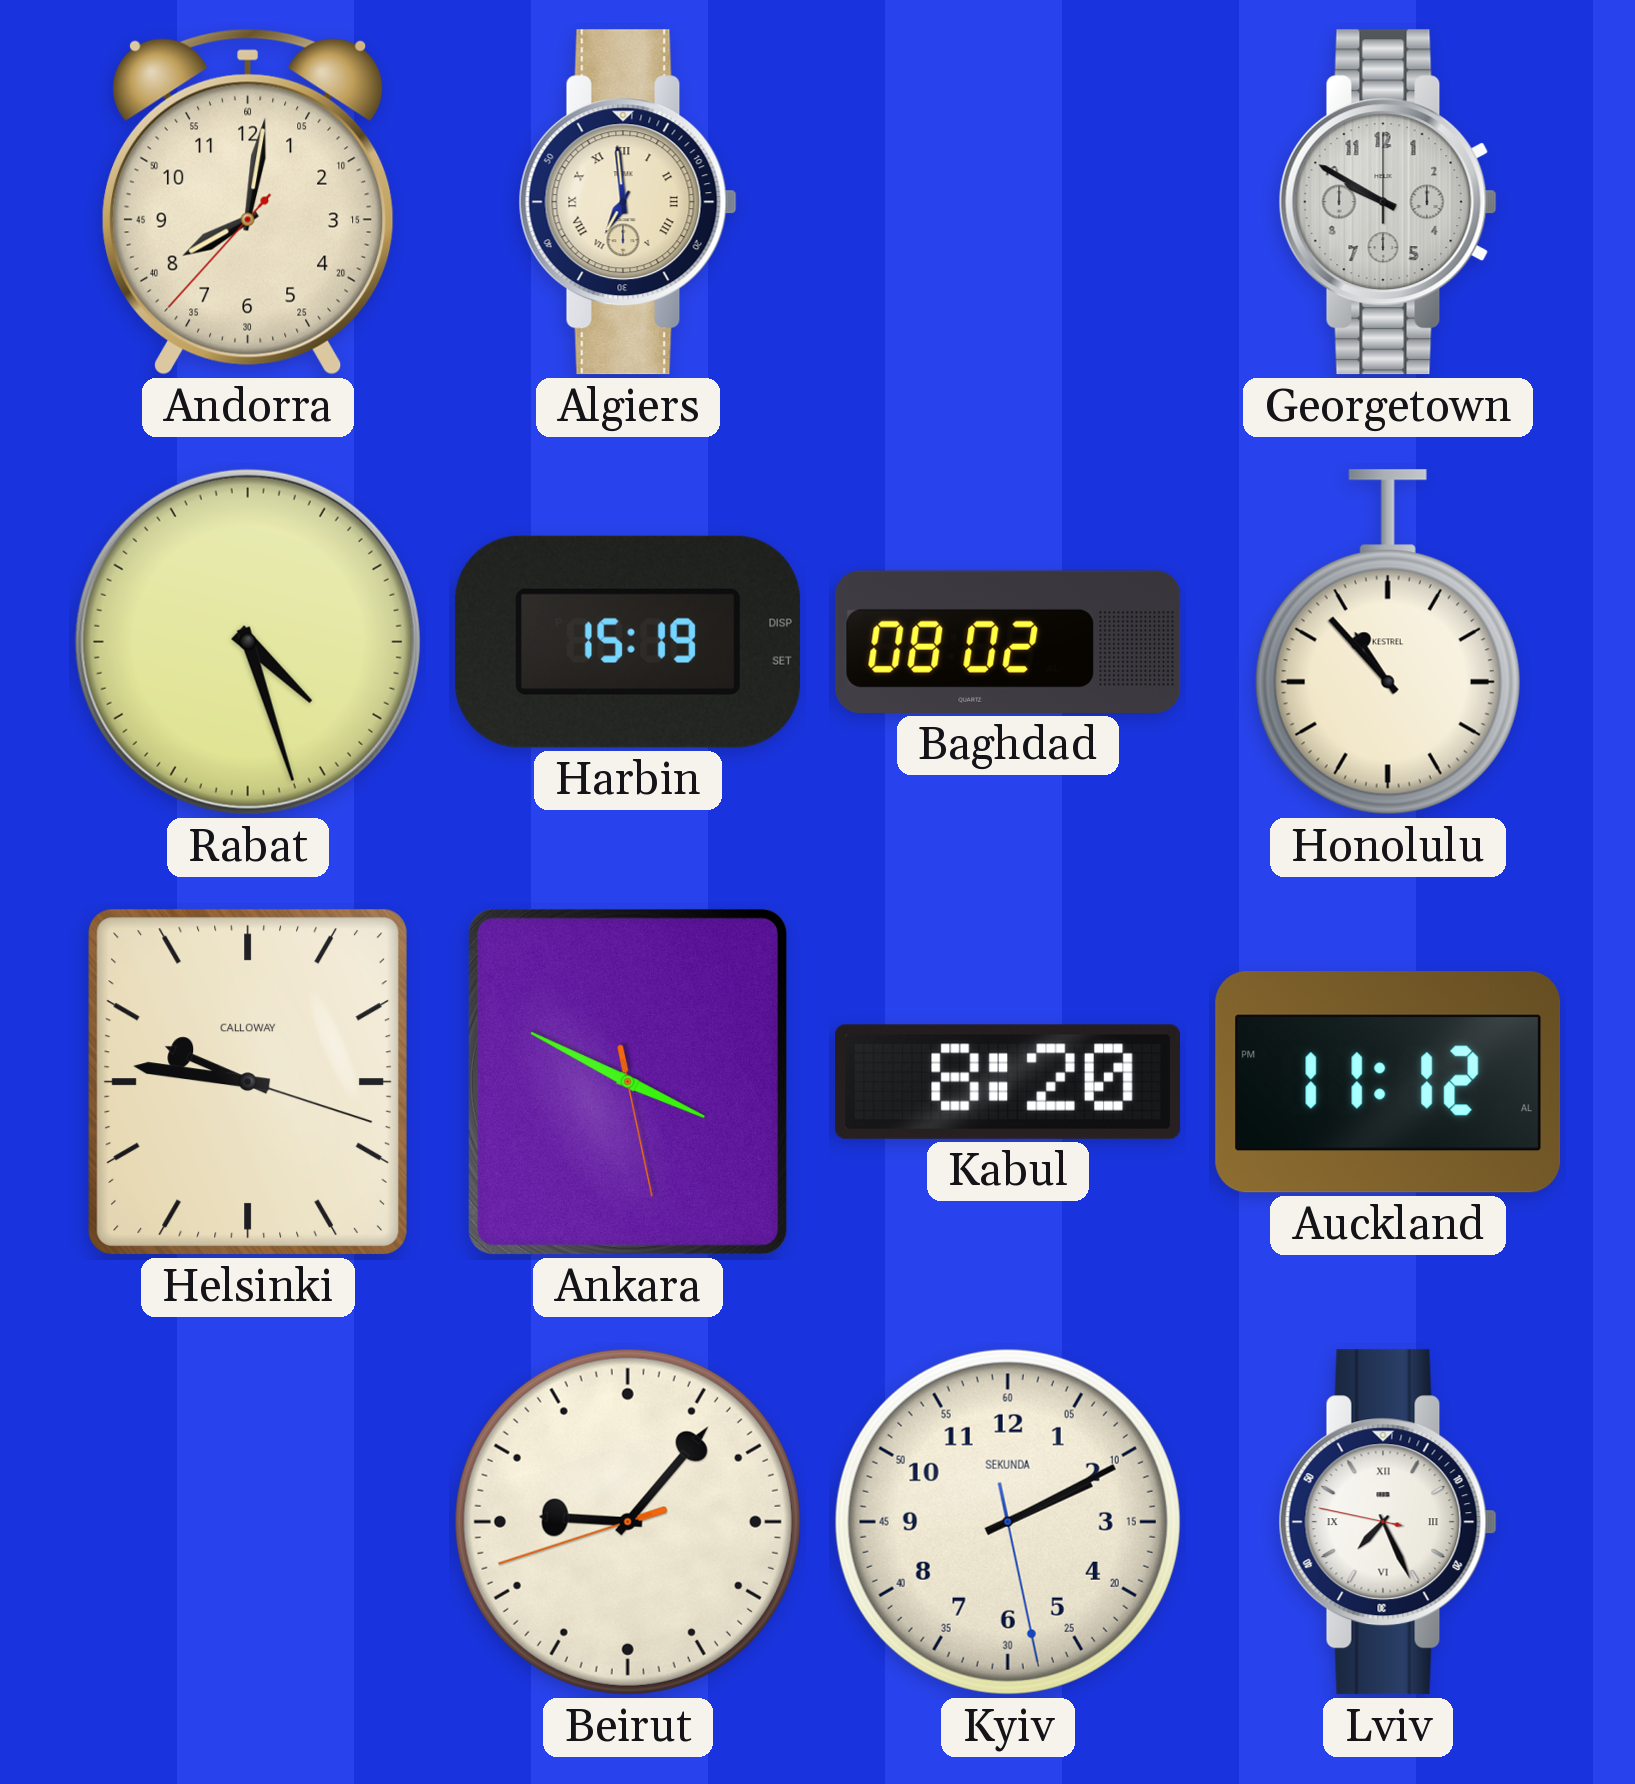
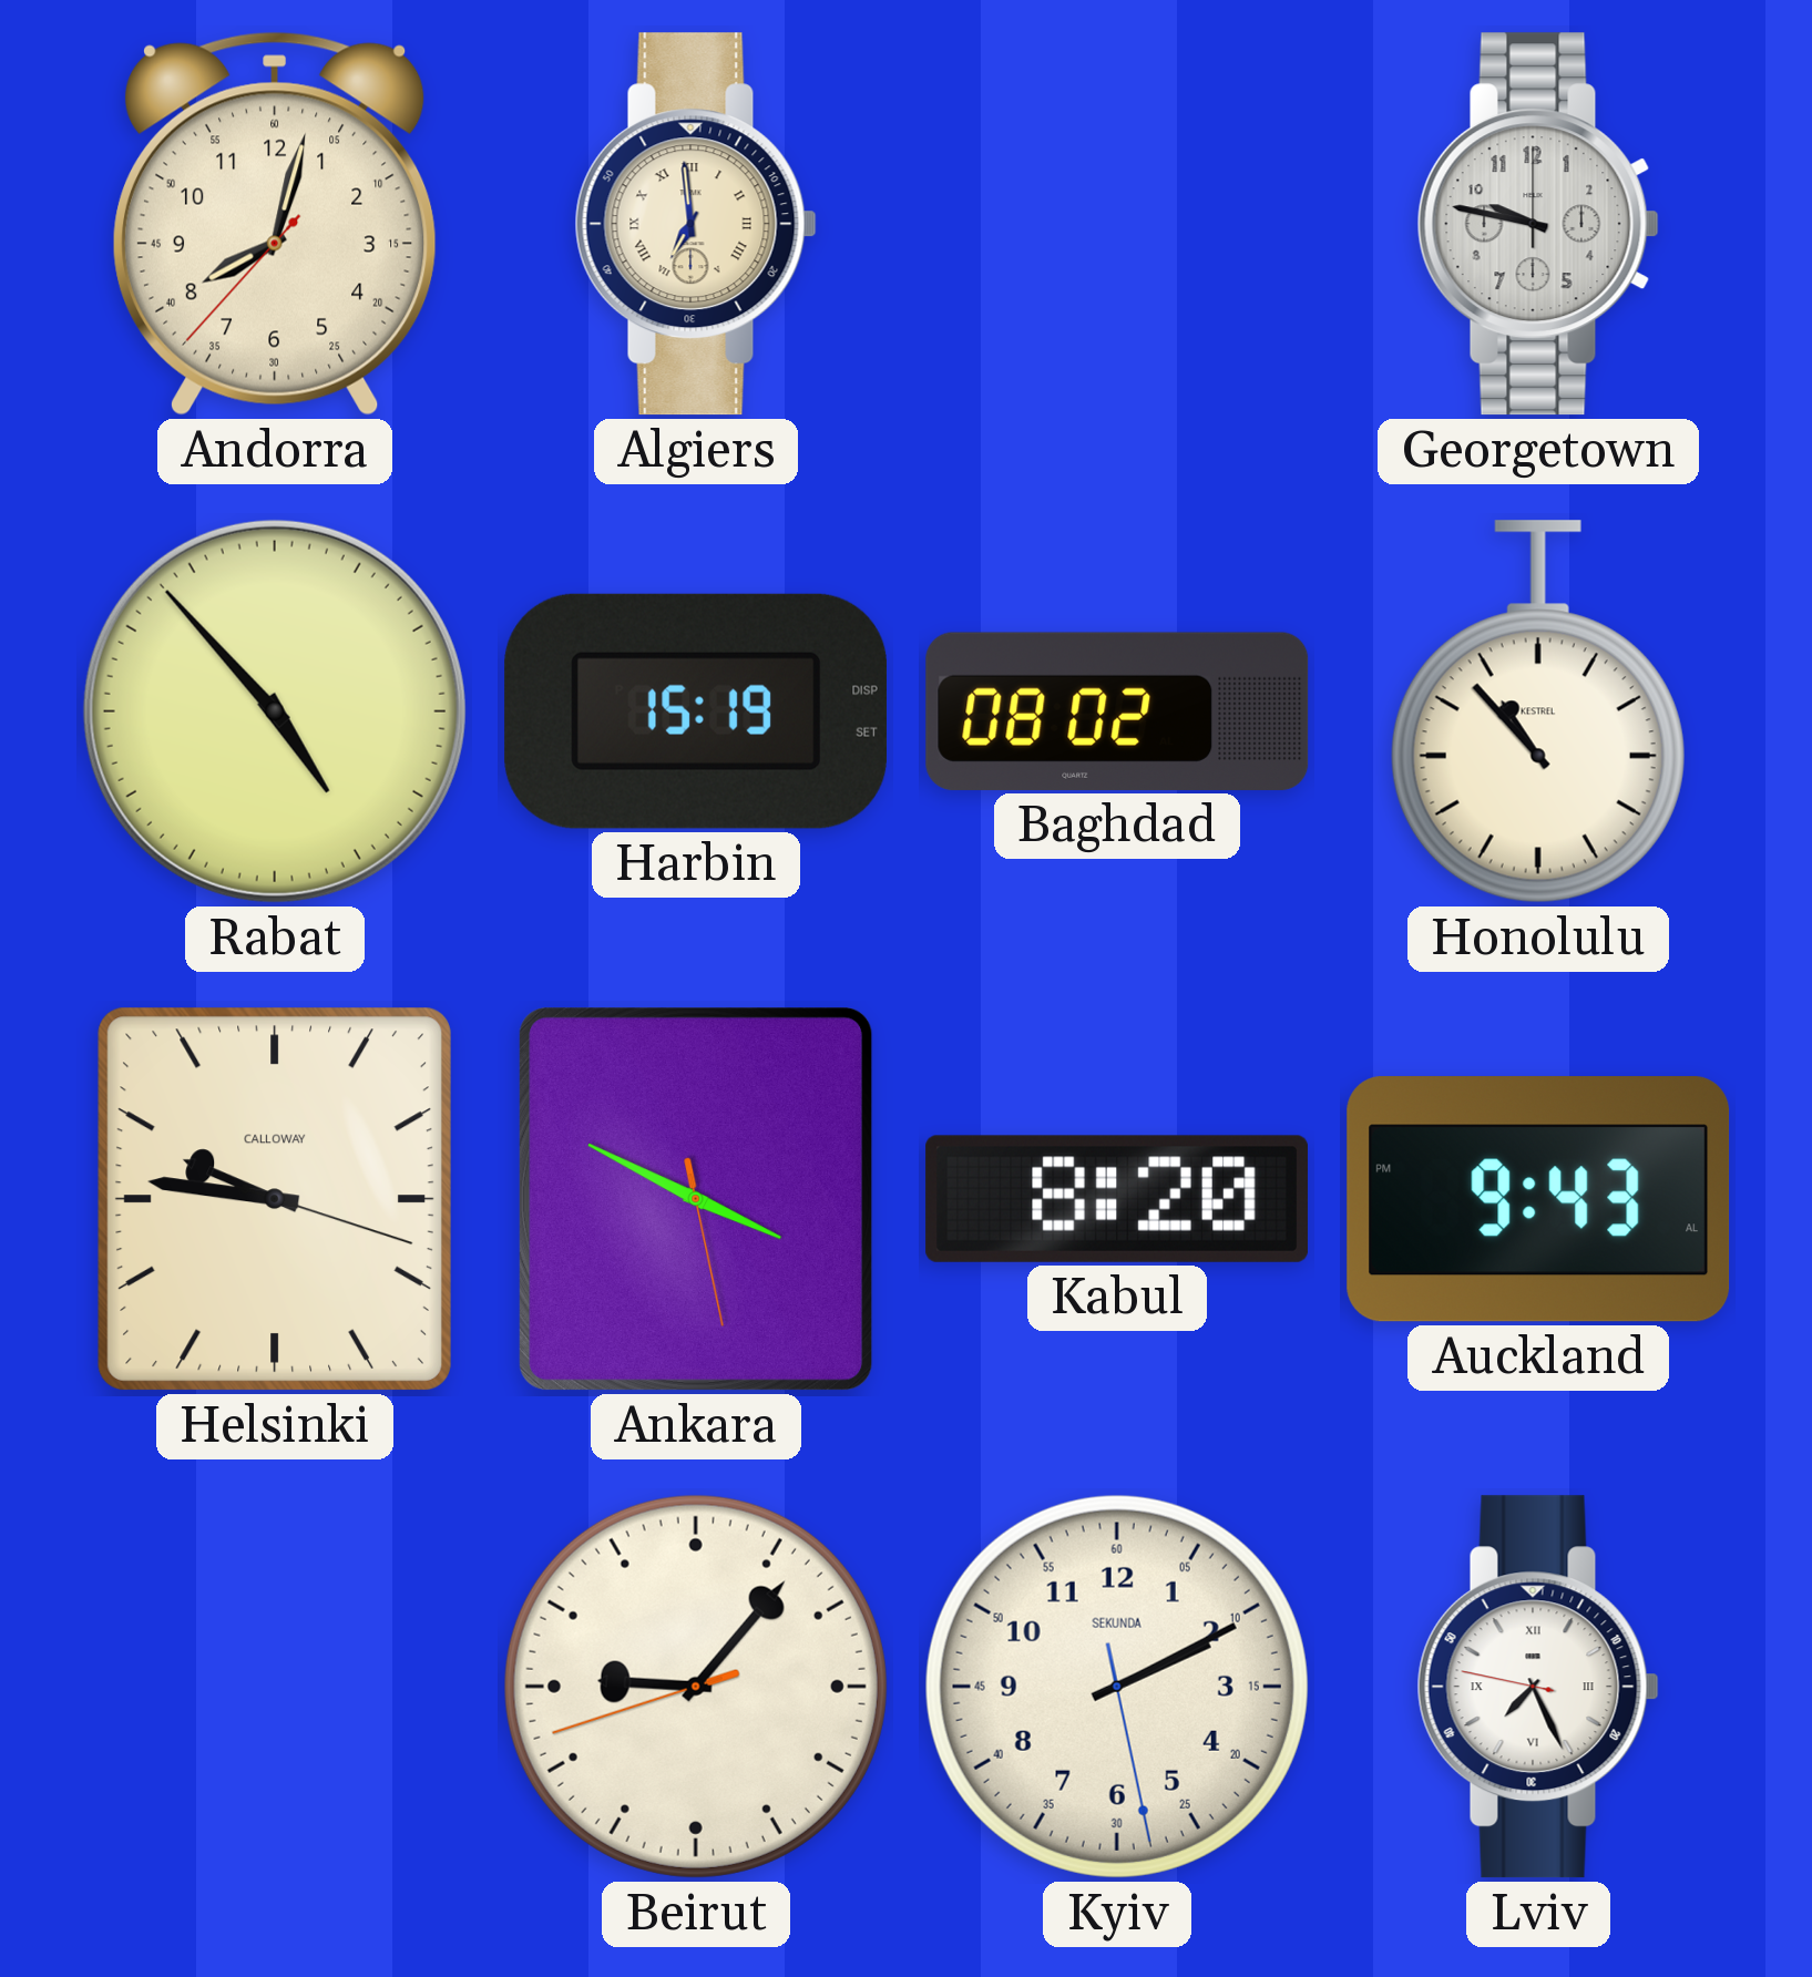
Andorra: 8:01 -> 8:02 (276, 224)
Georgetown: 9:50 -> 9:47 (1538, 224)
Rabat: 4:27 -> 4:53 (275, 711)
Auckland: 11:12 -> 9:43 (1538, 1199)
